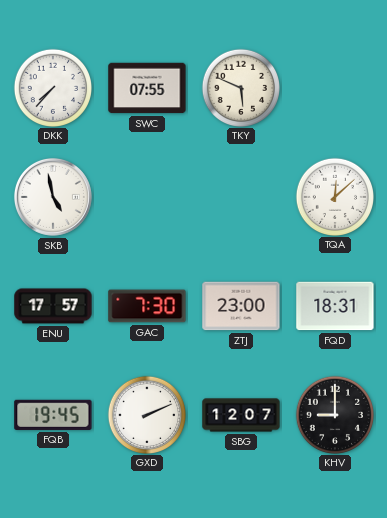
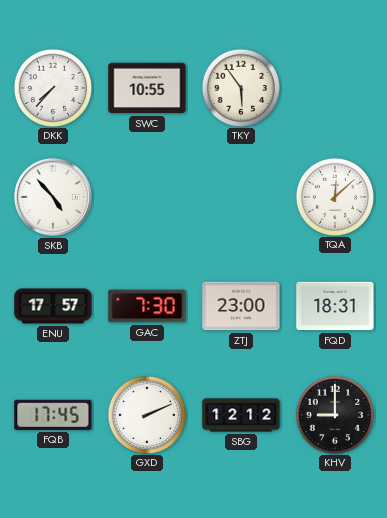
SWC: 07:55 -> 10:55 (147, 88)
TKY: 5:49 -> 5:54 (240, 87)
SKB: 4:58 -> 4:53 (53, 197)
FQB: 19:45 -> 17:45 (53, 415)
SBG: 12:07 -> 12:12 (241, 415)
